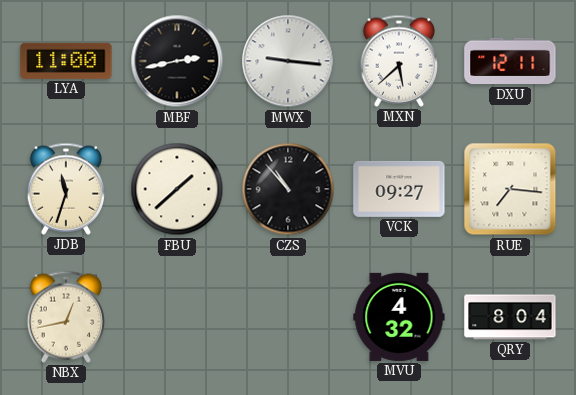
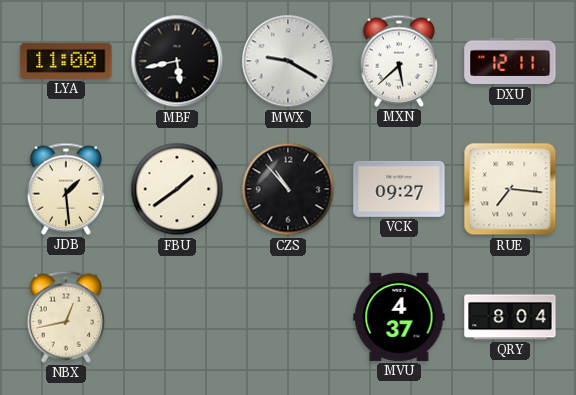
MBF: 2:43 -> 5:43 (177, 61)
MWX: 9:16 -> 9:20 (288, 61)
JDB: 11:33 -> 1:29 (66, 189)
FBU: 1:38 -> 1:39 (177, 189)
MVU: 4:32 -> 4:37 (399, 317)
